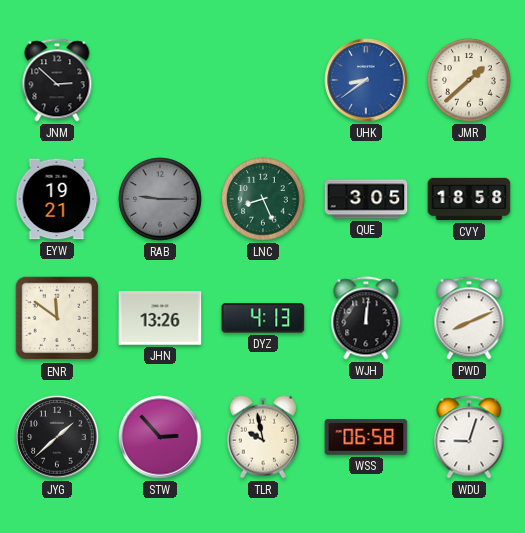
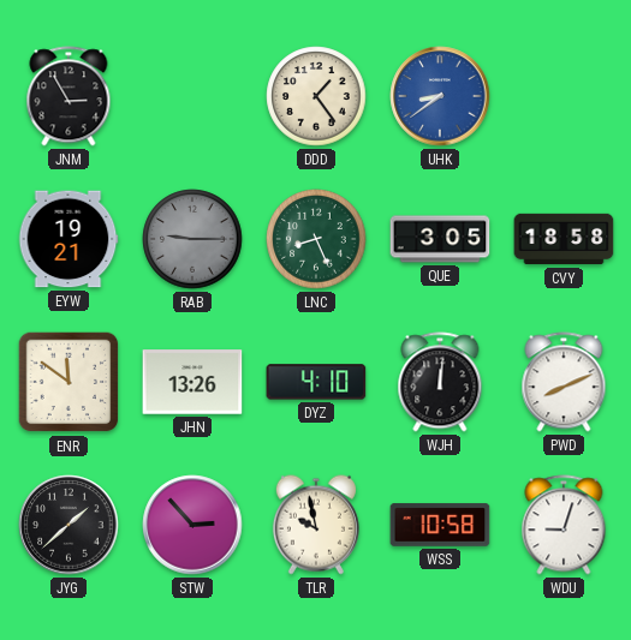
JNM: 2:52 -> 2:55 (69, 96)
DDD: none -> 1:24 (316, 96)
JMR: 1:38 -> none (469, 80)
DYZ: 4:13 -> 4:10 (316, 382)
WSS: 06:58 -> 10:58 (440, 525)
